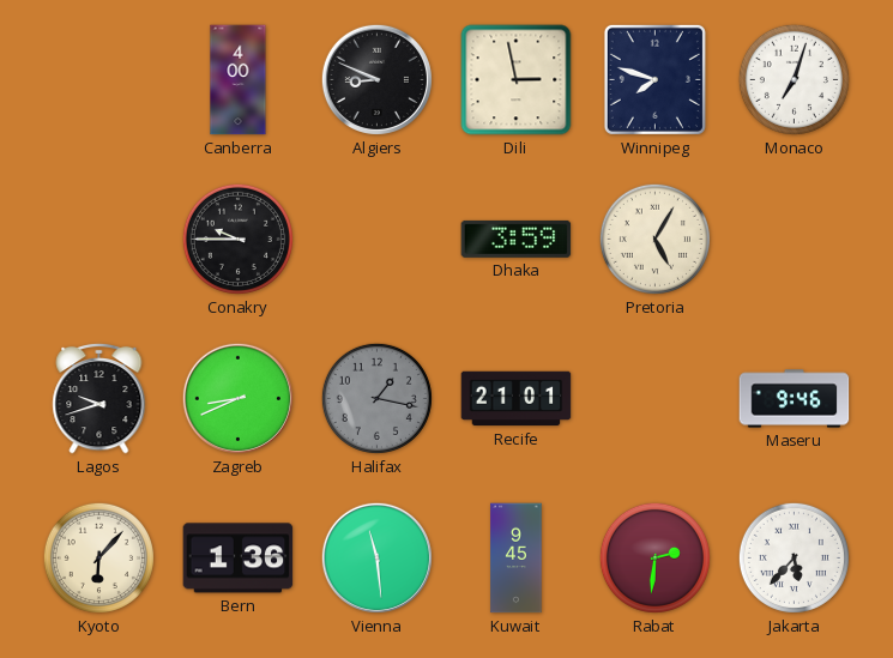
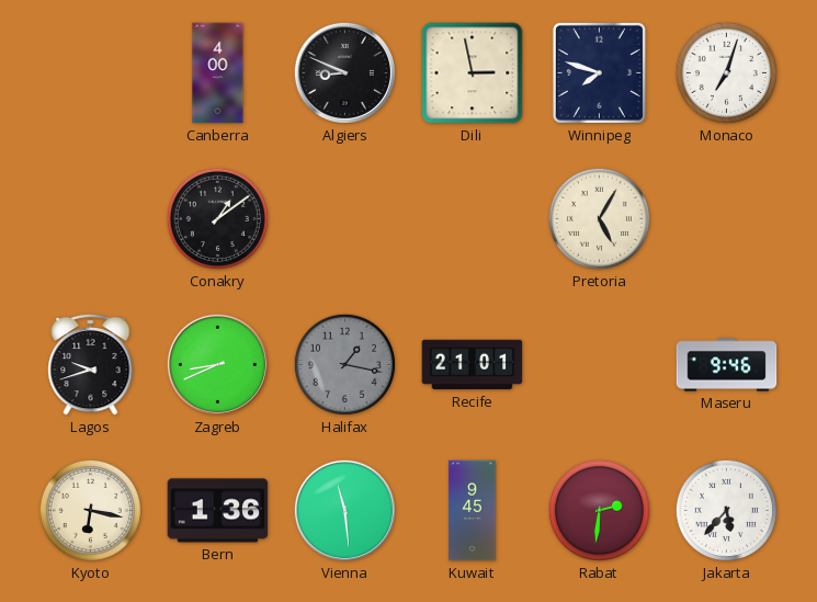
Conakry: 9:45 -> 1:09 (217, 218)
Dhaka: 3:59 -> none (517, 239)
Kyoto: 6:07 -> 6:17 (90, 510)
